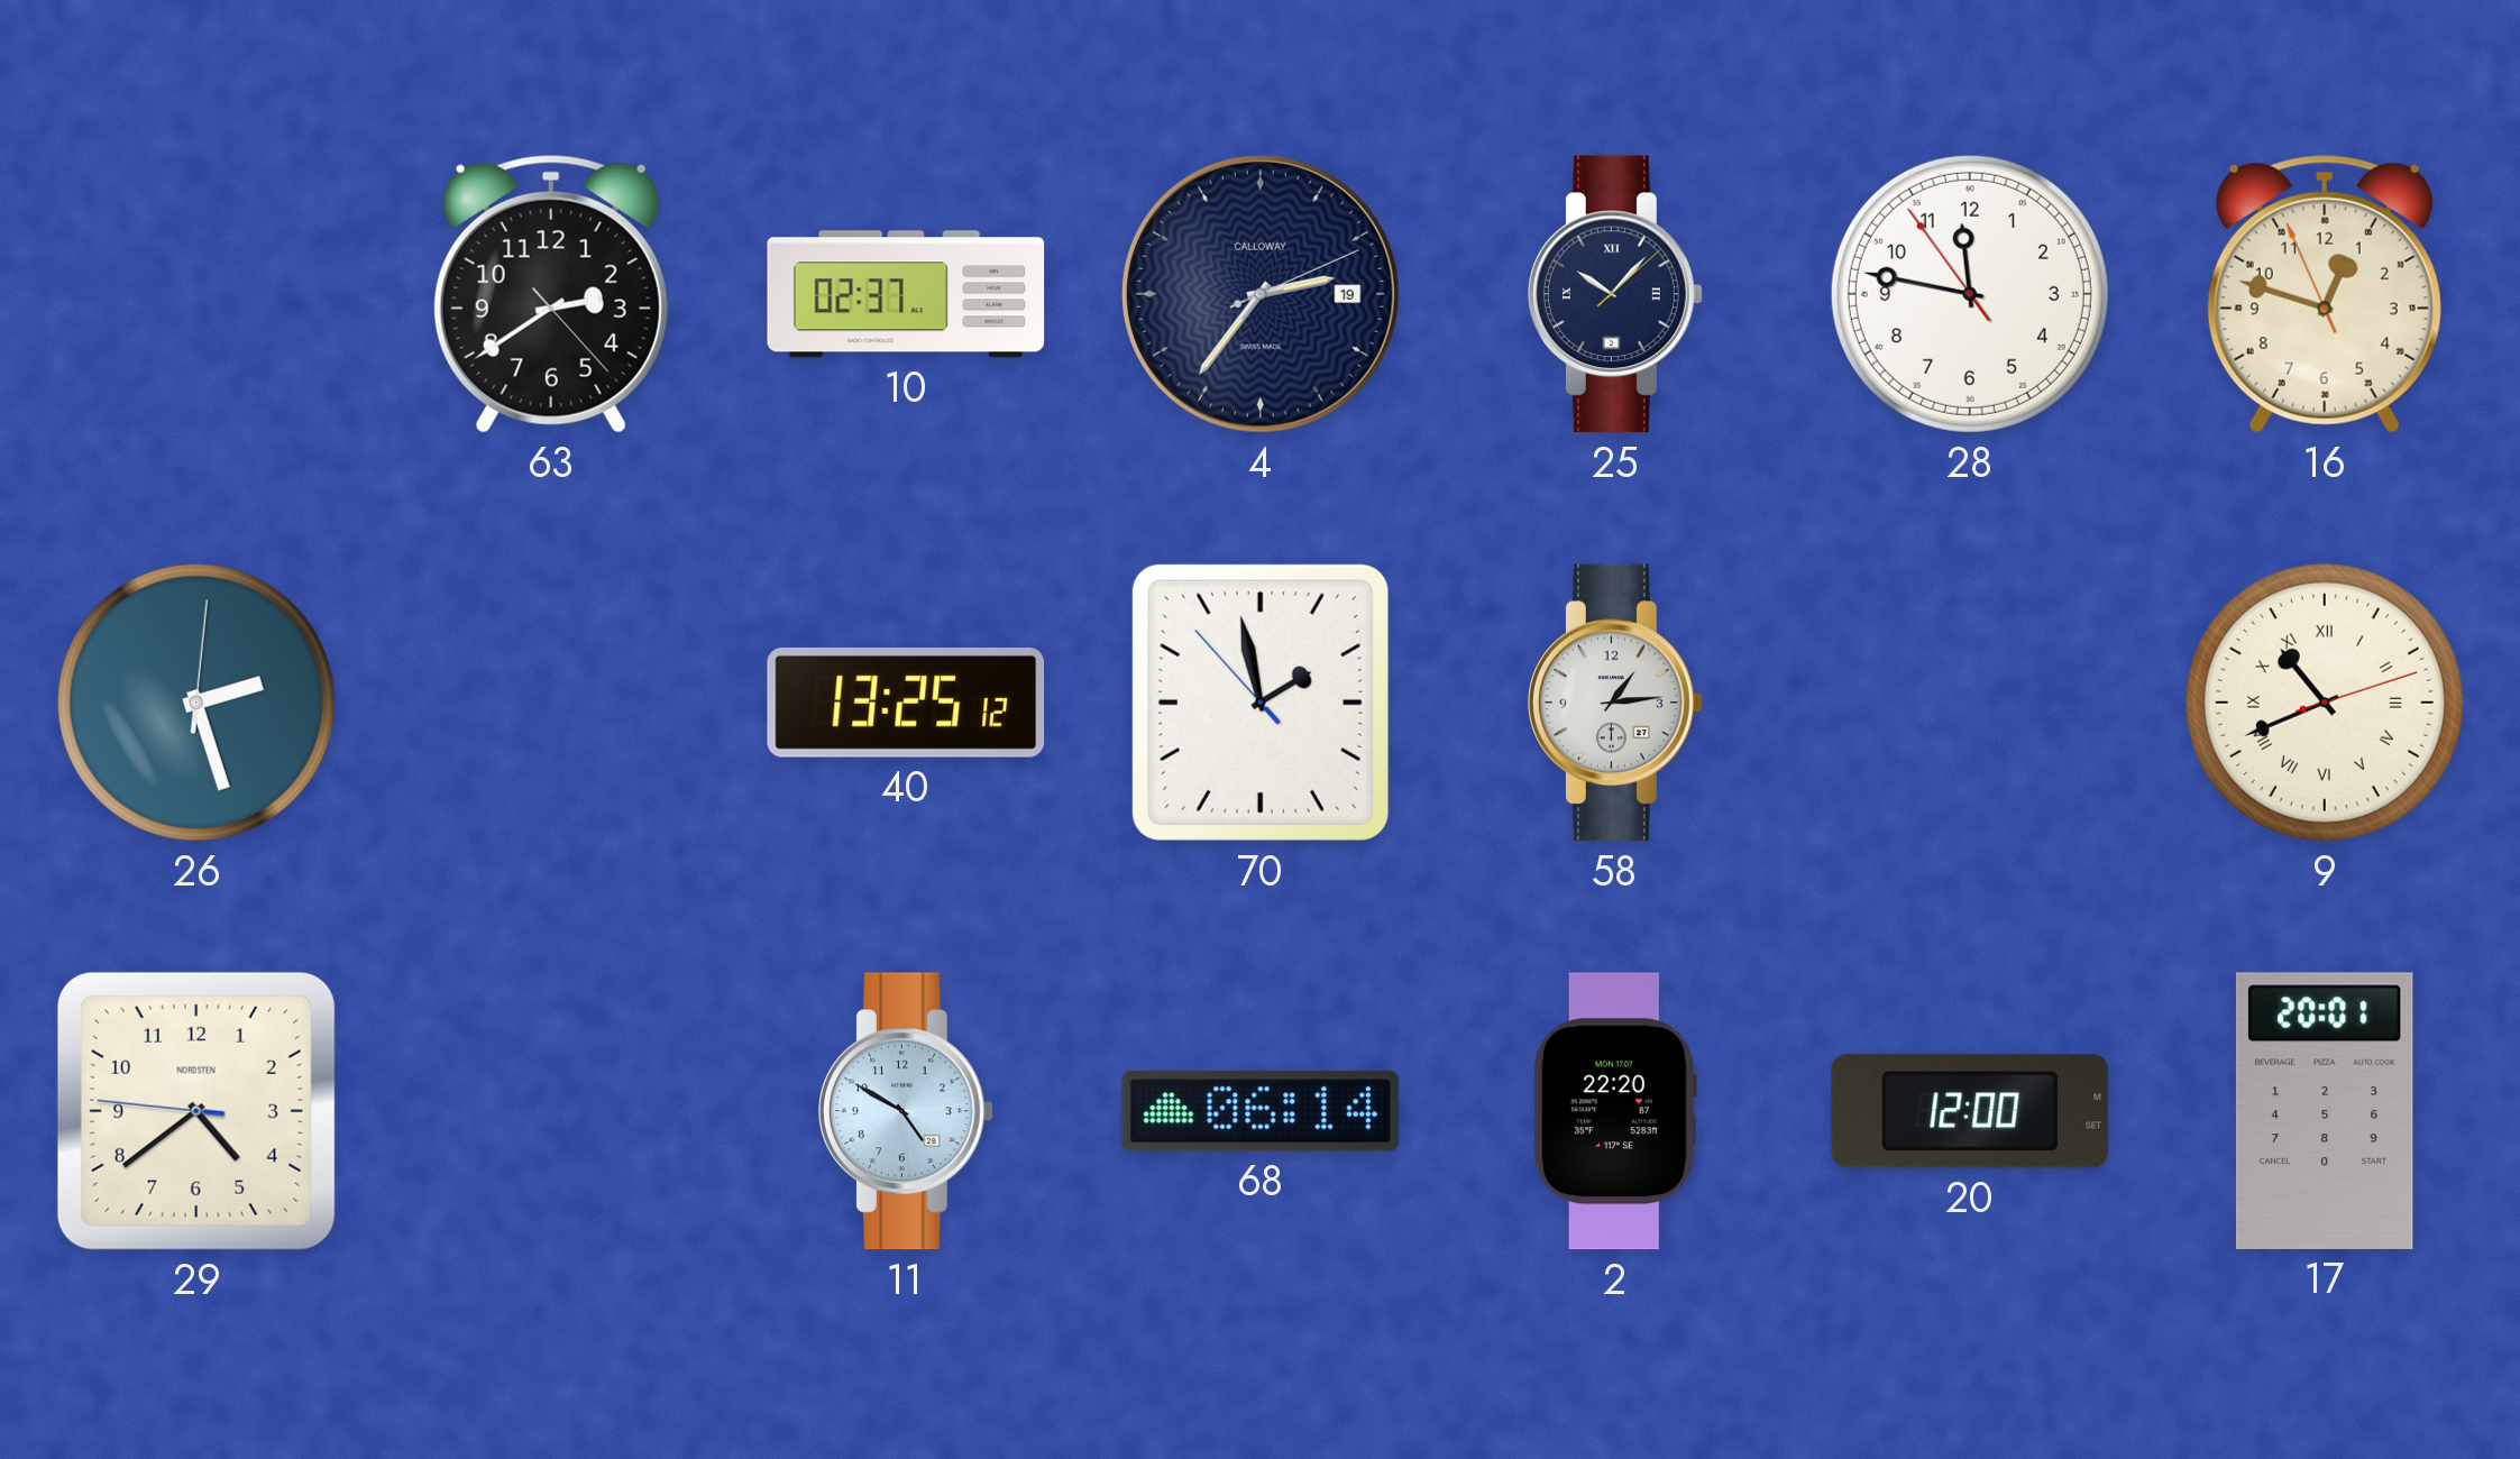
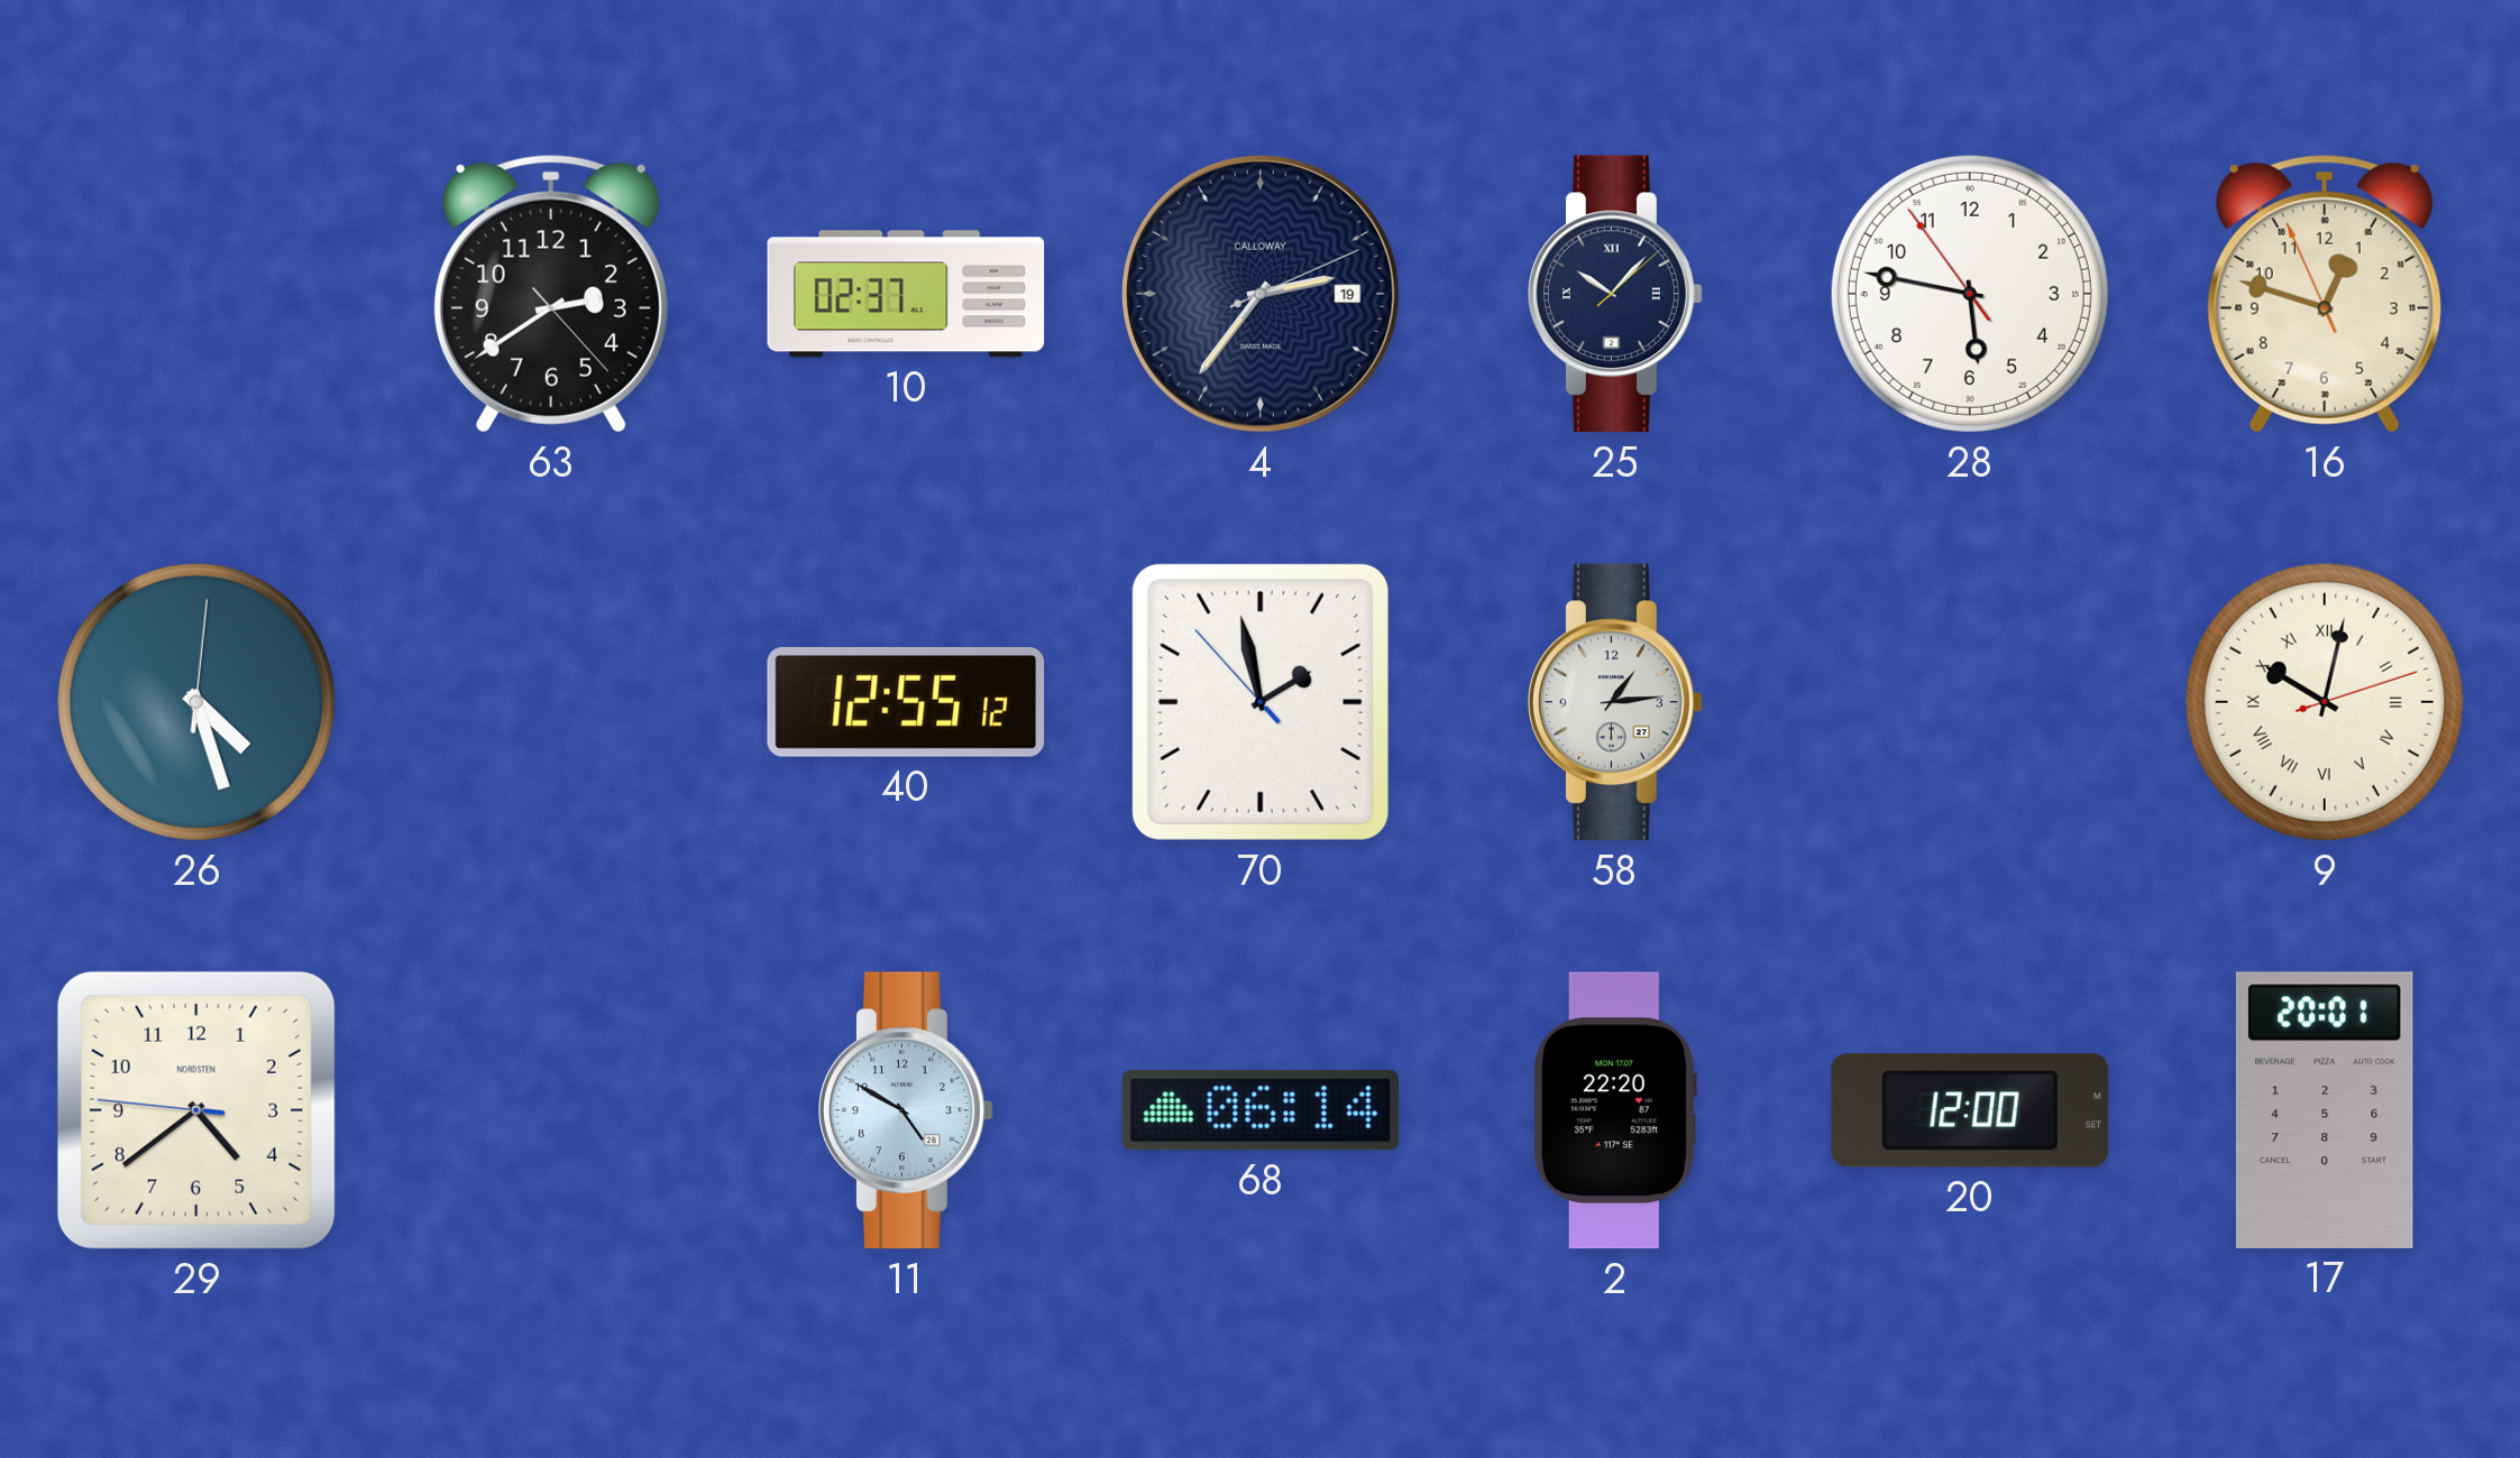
28: 11:46 -> 5:46 (1970, 294)
26: 2:27 -> 4:27 (196, 702)
40: 13:25 -> 12:55 (906, 702)
9: 10:41 -> 10:02 (2325, 702)
